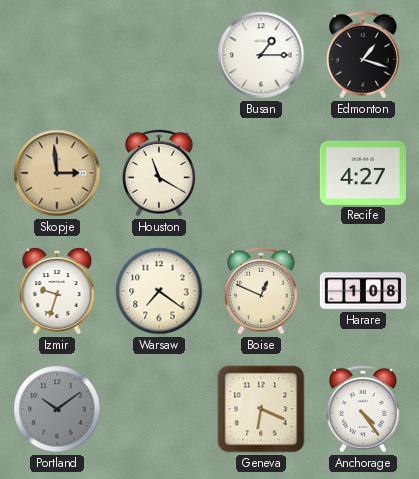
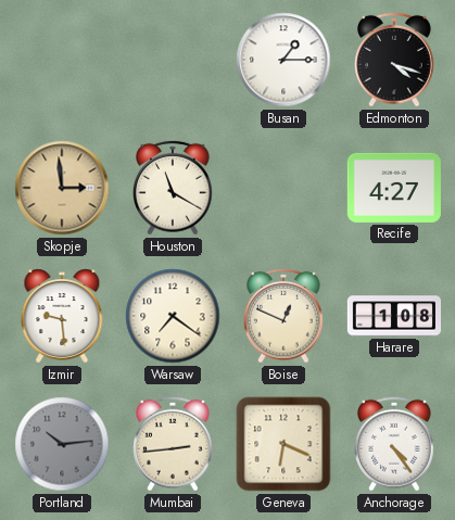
Edmonton: 1:18 -> 4:18 (395, 60)
Izmir: 9:33 -> 9:29 (62, 316)
Portland: 10:09 -> 10:14 (62, 444)
Mumbai: none -> 2:44 (174, 444)
